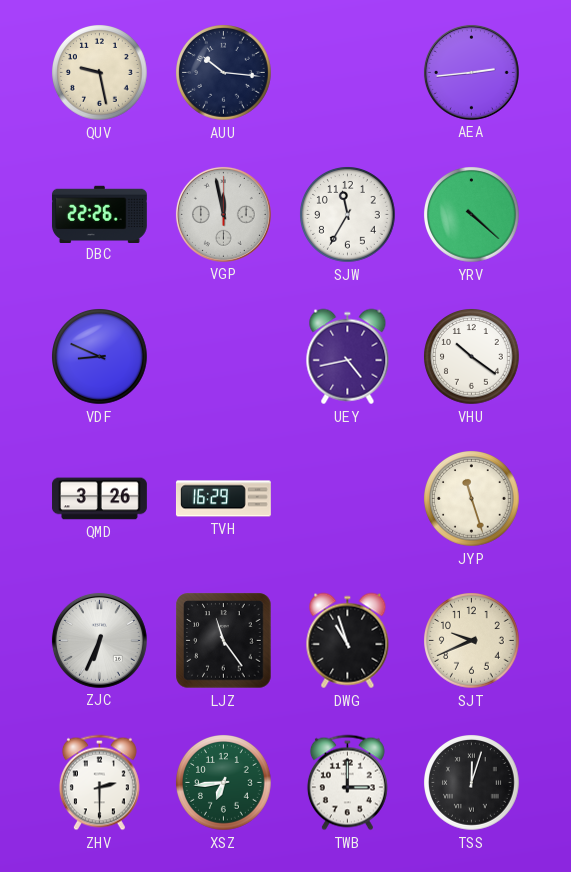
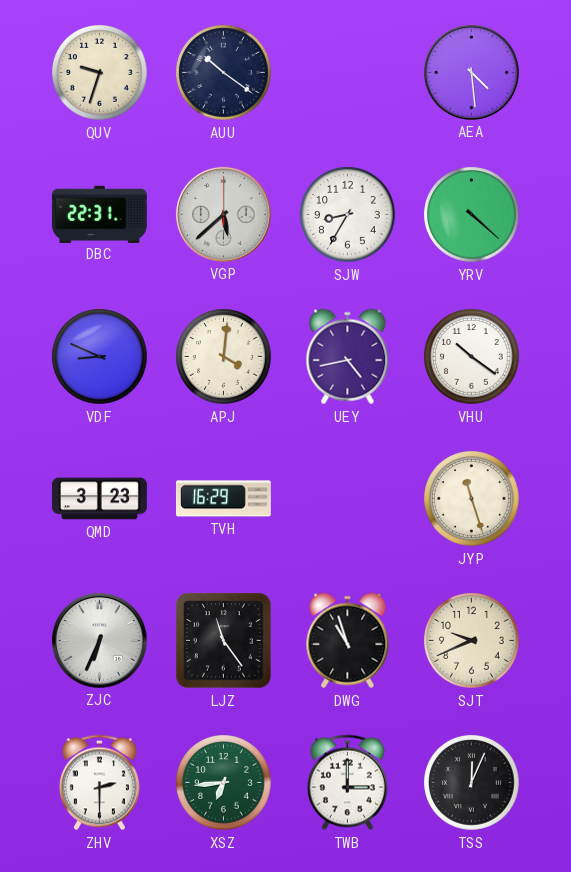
QUV: 9:28 -> 9:33 (100, 73)
AUU: 10:16 -> 10:21 (224, 73)
AEA: 2:44 -> 4:29 (471, 72)
DBC: 22:26 -> 22:31 (99, 214)
VGP: 11:58 -> 5:38 (223, 214)
SJW: 11:35 -> 8:35 (348, 215)
APJ: none -> 4:01 (224, 357)
QMD: 3:26 -> 3:23 (100, 499)
TSS: 12:03 -> 12:04 (472, 783)
